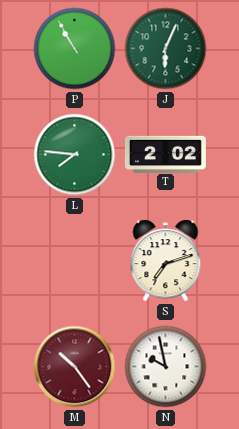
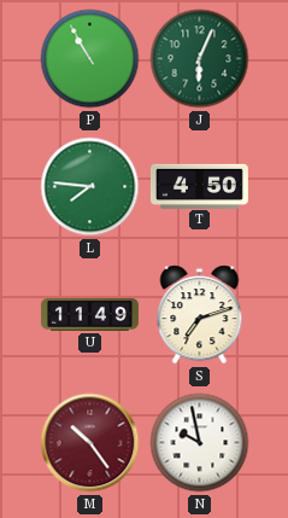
T: 2:02 -> 4:50 (199, 186)
U: none -> 11:49 (89, 315)
